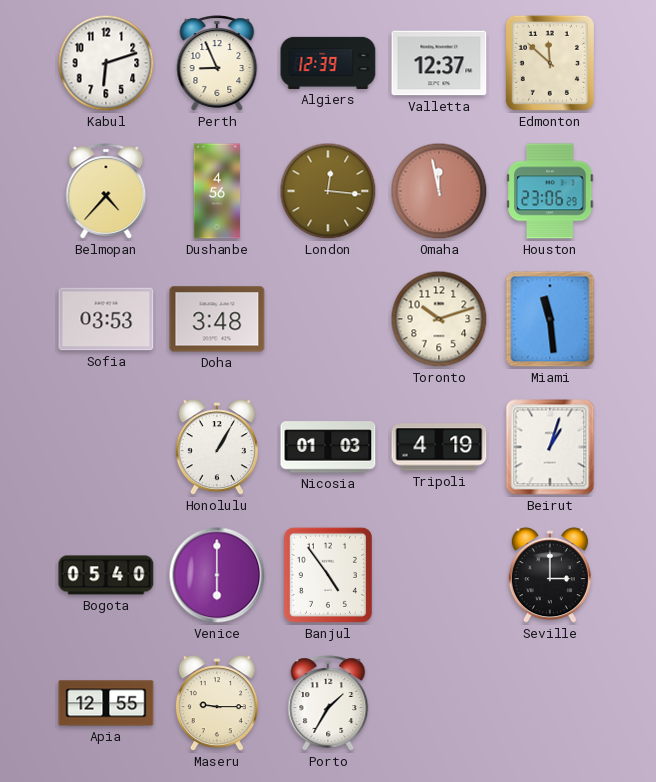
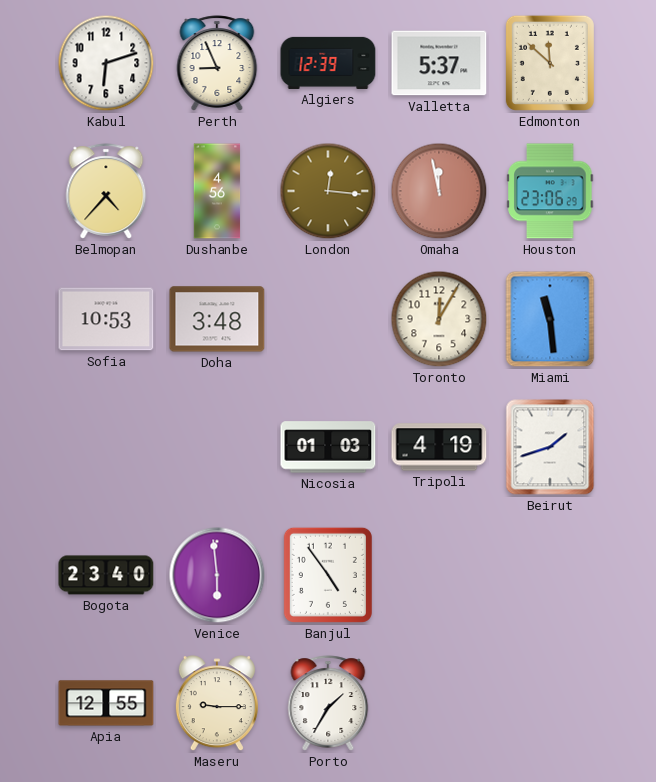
Valletta: 12:37 -> 5:37 (439, 63)
Sofia: 03:53 -> 10:53 (106, 319)
Toronto: 10:12 -> 12:05 (439, 319)
Honolulu: 1:05 -> none (217, 448)
Beirut: 1:03 -> 1:42 (550, 447)
Bogota: 05:40 -> 23:40 (106, 575)
Venice: 6:00 -> 5:59 (217, 575)
Seville: 3:00 -> none (550, 576)
